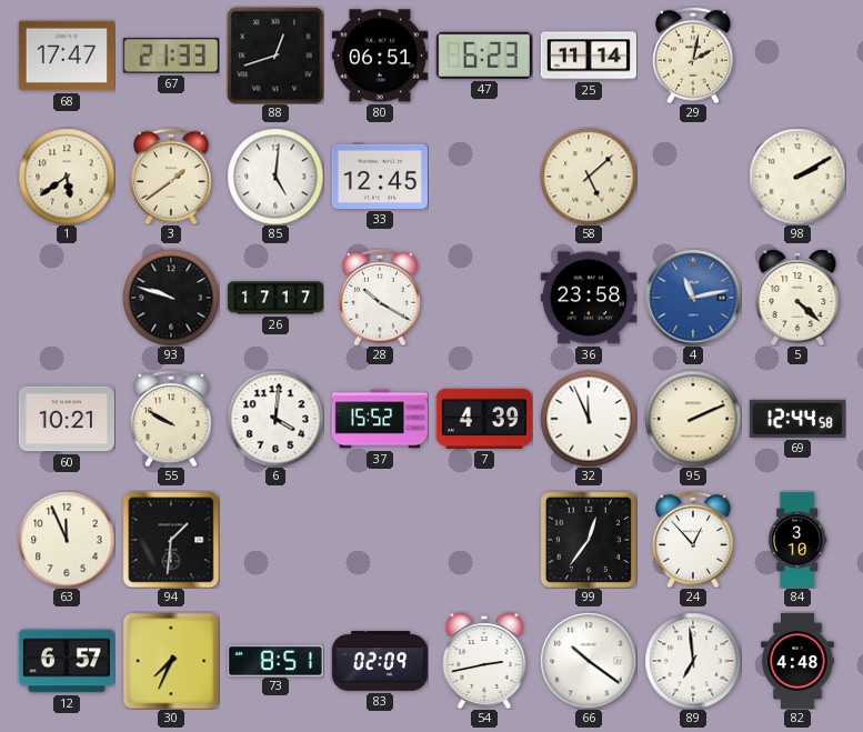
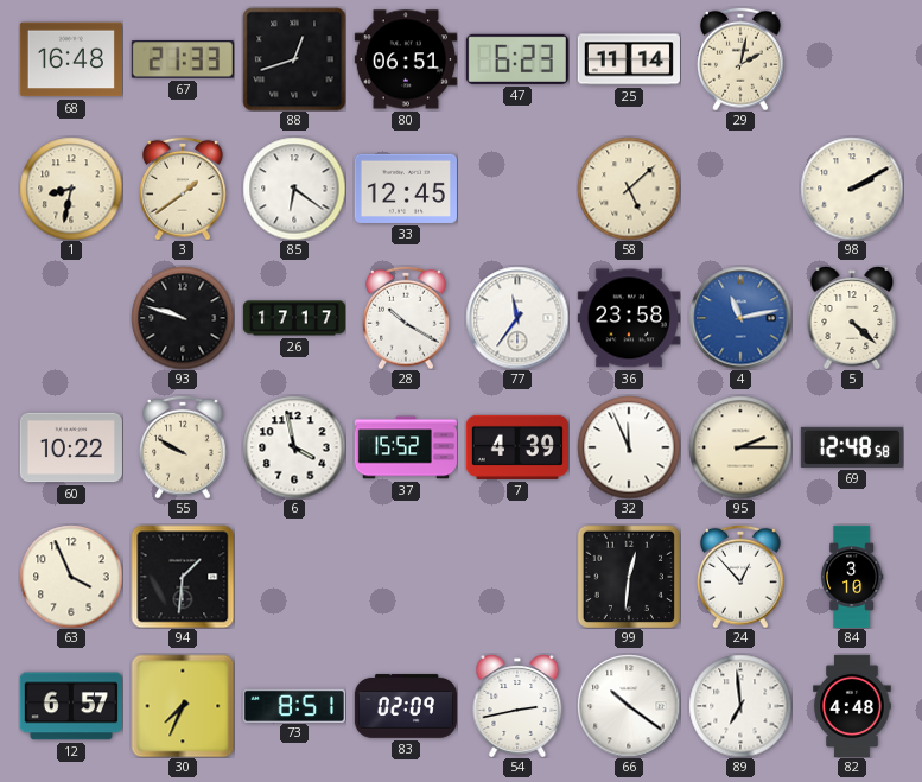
68: 17:47 -> 16:48 (71, 59)
1: 5:39 -> 8:32 (71, 189)
85: 5:01 -> 6:21 (294, 189)
77: none -> 11:36 (517, 318)
60: 10:21 -> 10:22 (71, 447)
6: 4:01 -> 3:58 (294, 447)
95: 2:11 -> 2:15 (740, 447)
69: 12:44 -> 12:48 (852, 447)
63: 11:56 -> 3:56 (71, 577)
99: 12:36 -> 12:31 (629, 577)
